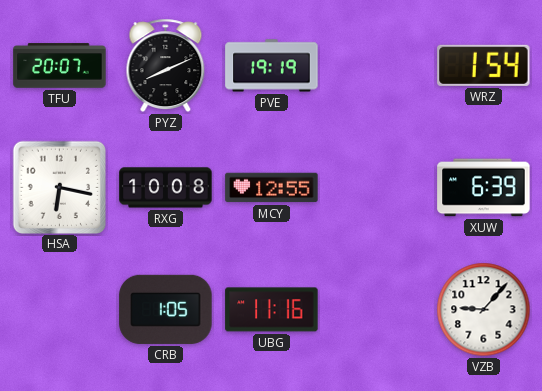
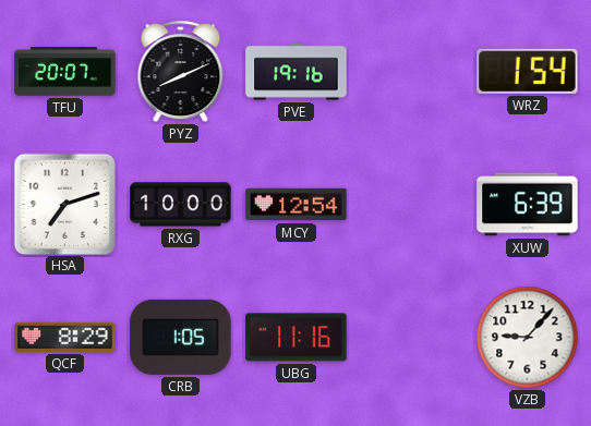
PVE: 19:19 -> 19:16 (297, 72)
HSA: 6:17 -> 7:12 (64, 204)
RXG: 10:08 -> 10:00 (181, 205)
MCY: 12:55 -> 12:54 (297, 205)
QCF: none -> 8:29 (65, 337)
